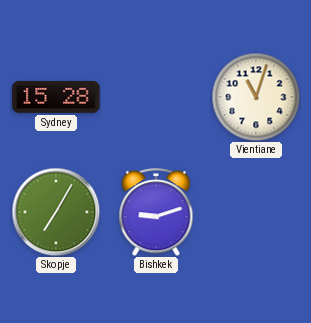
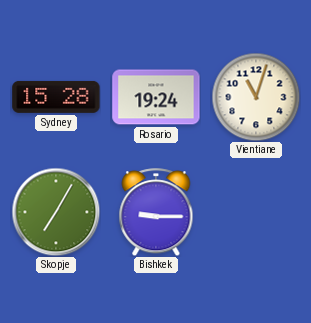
Rosario: none -> 19:24 (156, 97)
Bishkek: 9:12 -> 9:15 (156, 212)
